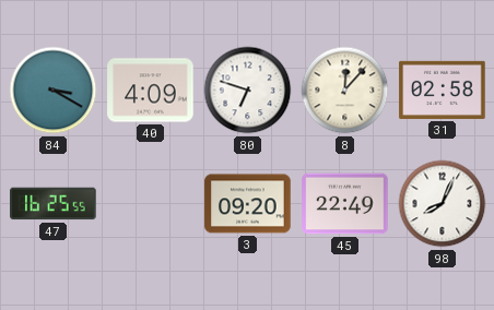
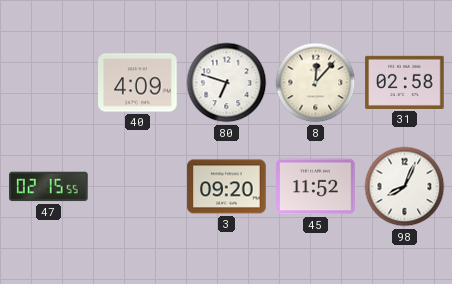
84: 3:20 -> none (54, 91)
47: 16:25 -> 02:15 (49, 187)
45: 22:49 -> 11:52 (316, 187)
